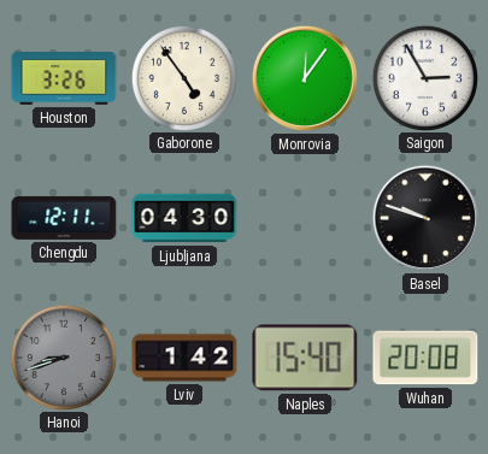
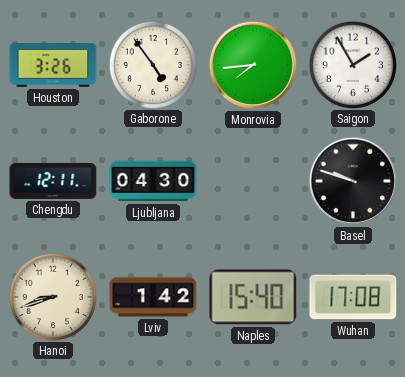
Monrovia: 12:06 -> 7:44 (253, 65)
Saigon: 2:55 -> 1:55 (352, 64)
Hanoi dial: grey -> cream (52, 296)
Wuhan: 20:08 -> 17:08 (353, 297)
